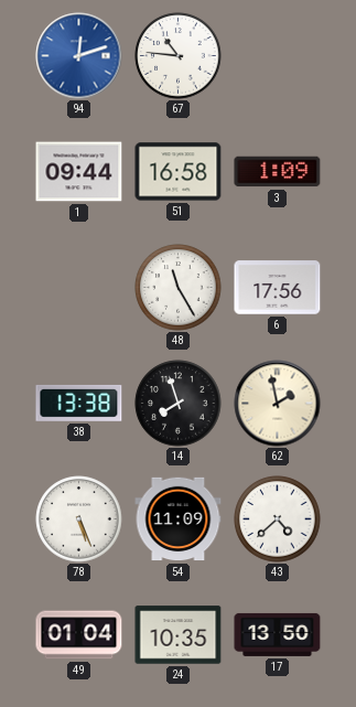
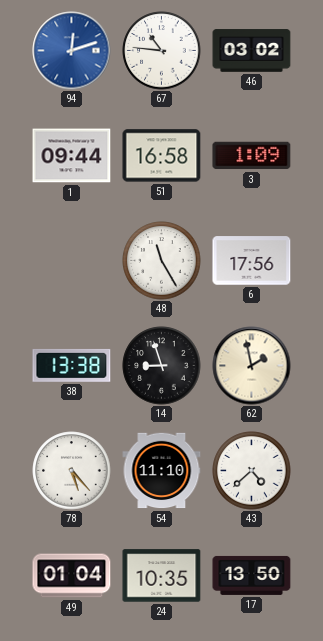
46: none -> 03:02 (252, 51)
14: 7:57 -> 8:57 (162, 366)
78: 5:26 -> 5:23 (72, 471)
54: 11:09 -> 11:10 (162, 471)
